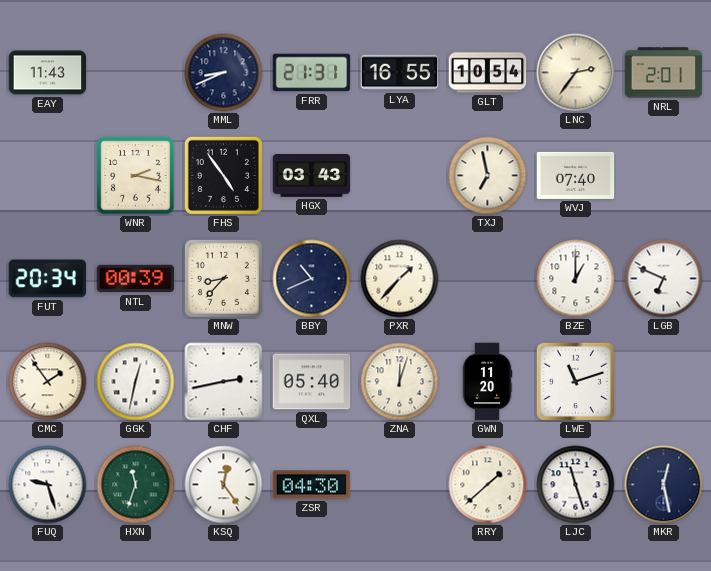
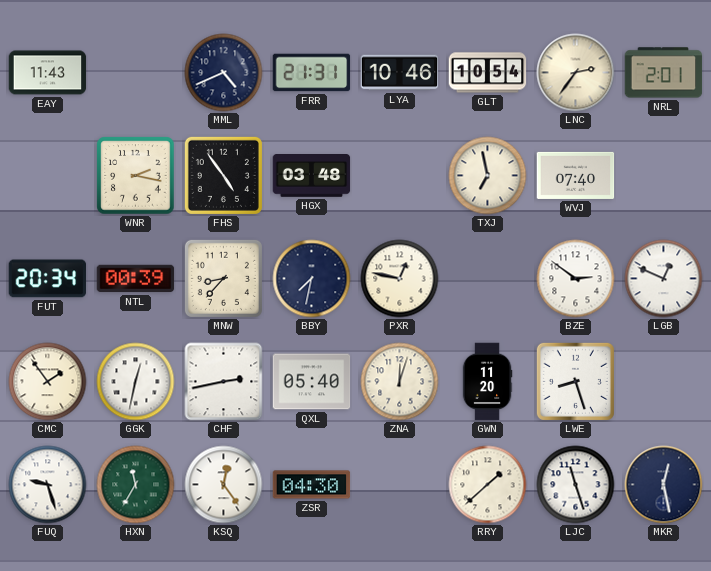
MML: 8:41 -> 4:41 (224, 73)
LYA: 16:55 -> 10:46 (400, 73)
HGX: 03:43 -> 03:48 (312, 176)
BBY: 10:41 -> 7:32 (312, 279)
PXR: 1:37 -> 12:47 (400, 279)
BZE: 1:00 -> 2:51 (576, 279)
LGB: 6:49 -> 12:49 (664, 279)
LWE: 11:12 -> 8:27 (575, 381)
HXN: 11:33 -> 11:35 (136, 485)
